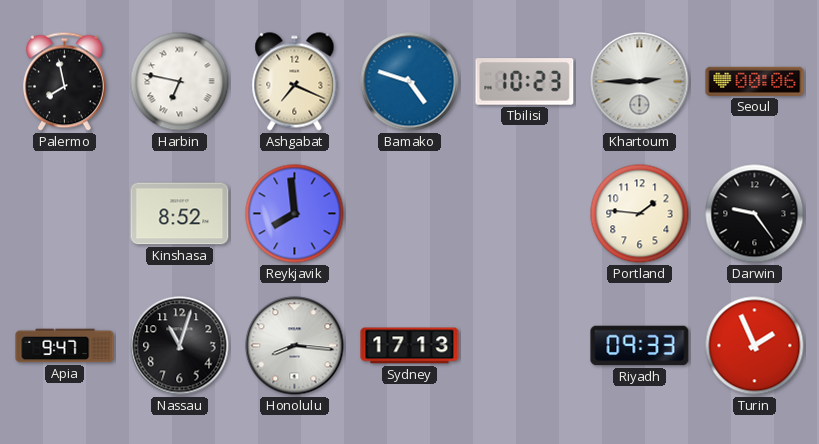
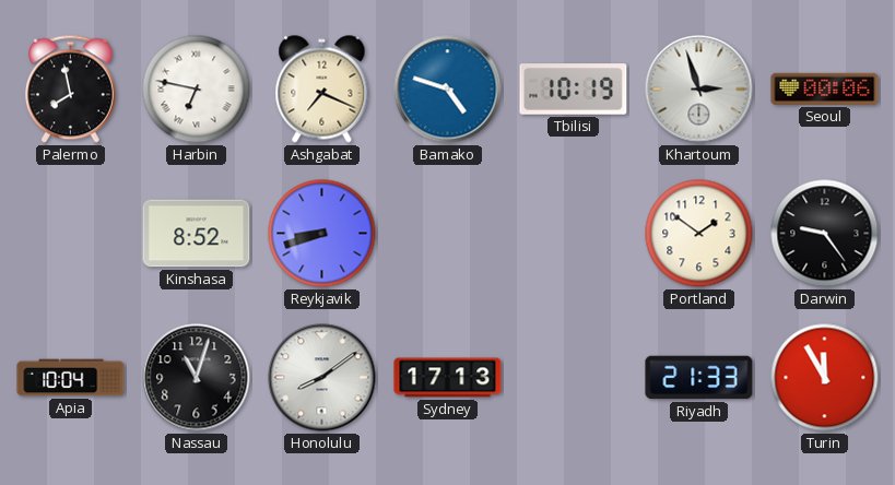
Tbilisi: 10:23 -> 10:19 (574, 90)
Khartoum: 2:45 -> 2:57 (699, 90)
Reykjavik: 7:59 -> 8:42 (322, 234)
Portland: 1:46 -> 1:51 (699, 234)
Apia: 9:47 -> 10:04 (71, 378)
Honolulu: 8:16 -> 8:09 (322, 378)
Riyadh: 09:33 -> 21:33 (699, 378)
Turin: 1:56 -> 11:55 (825, 378)
